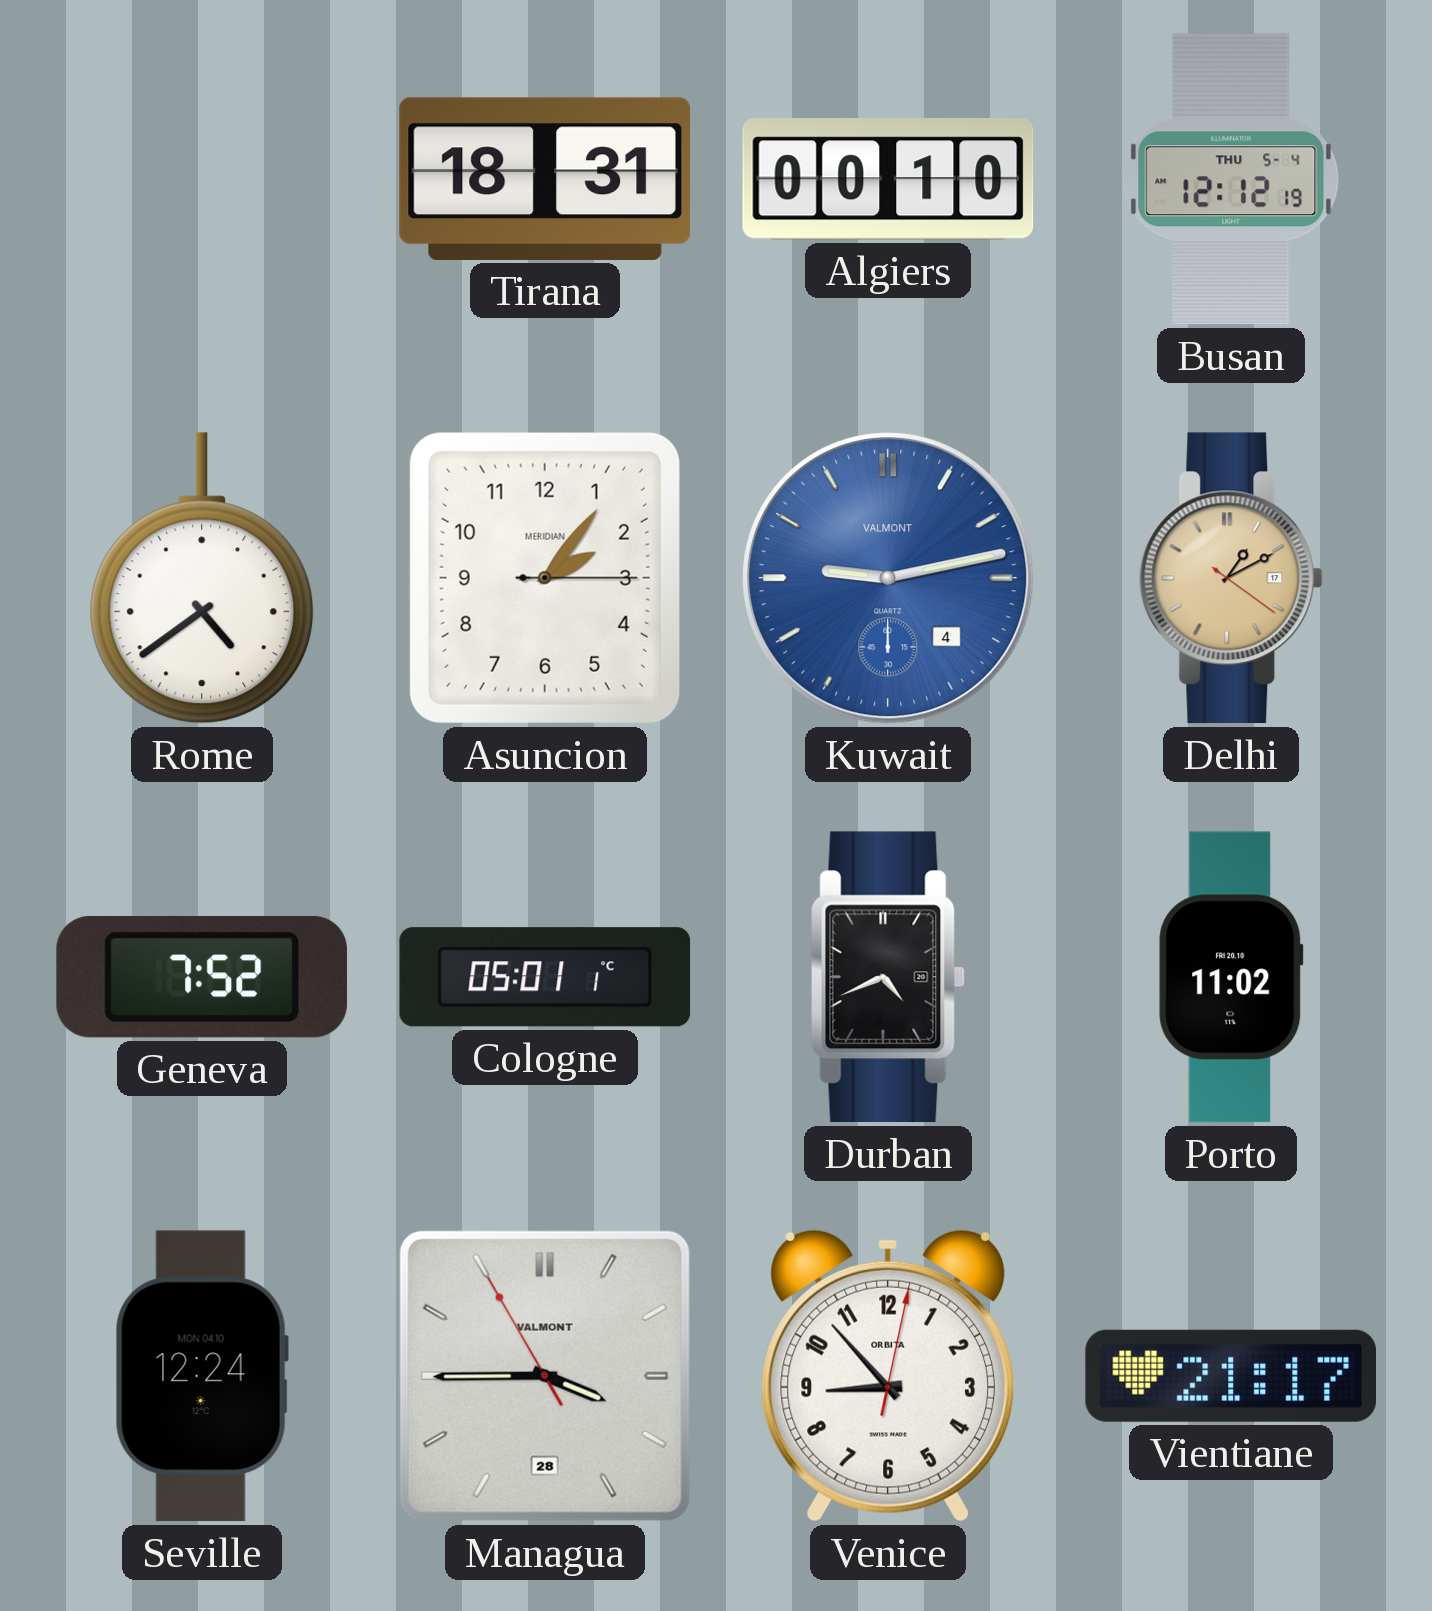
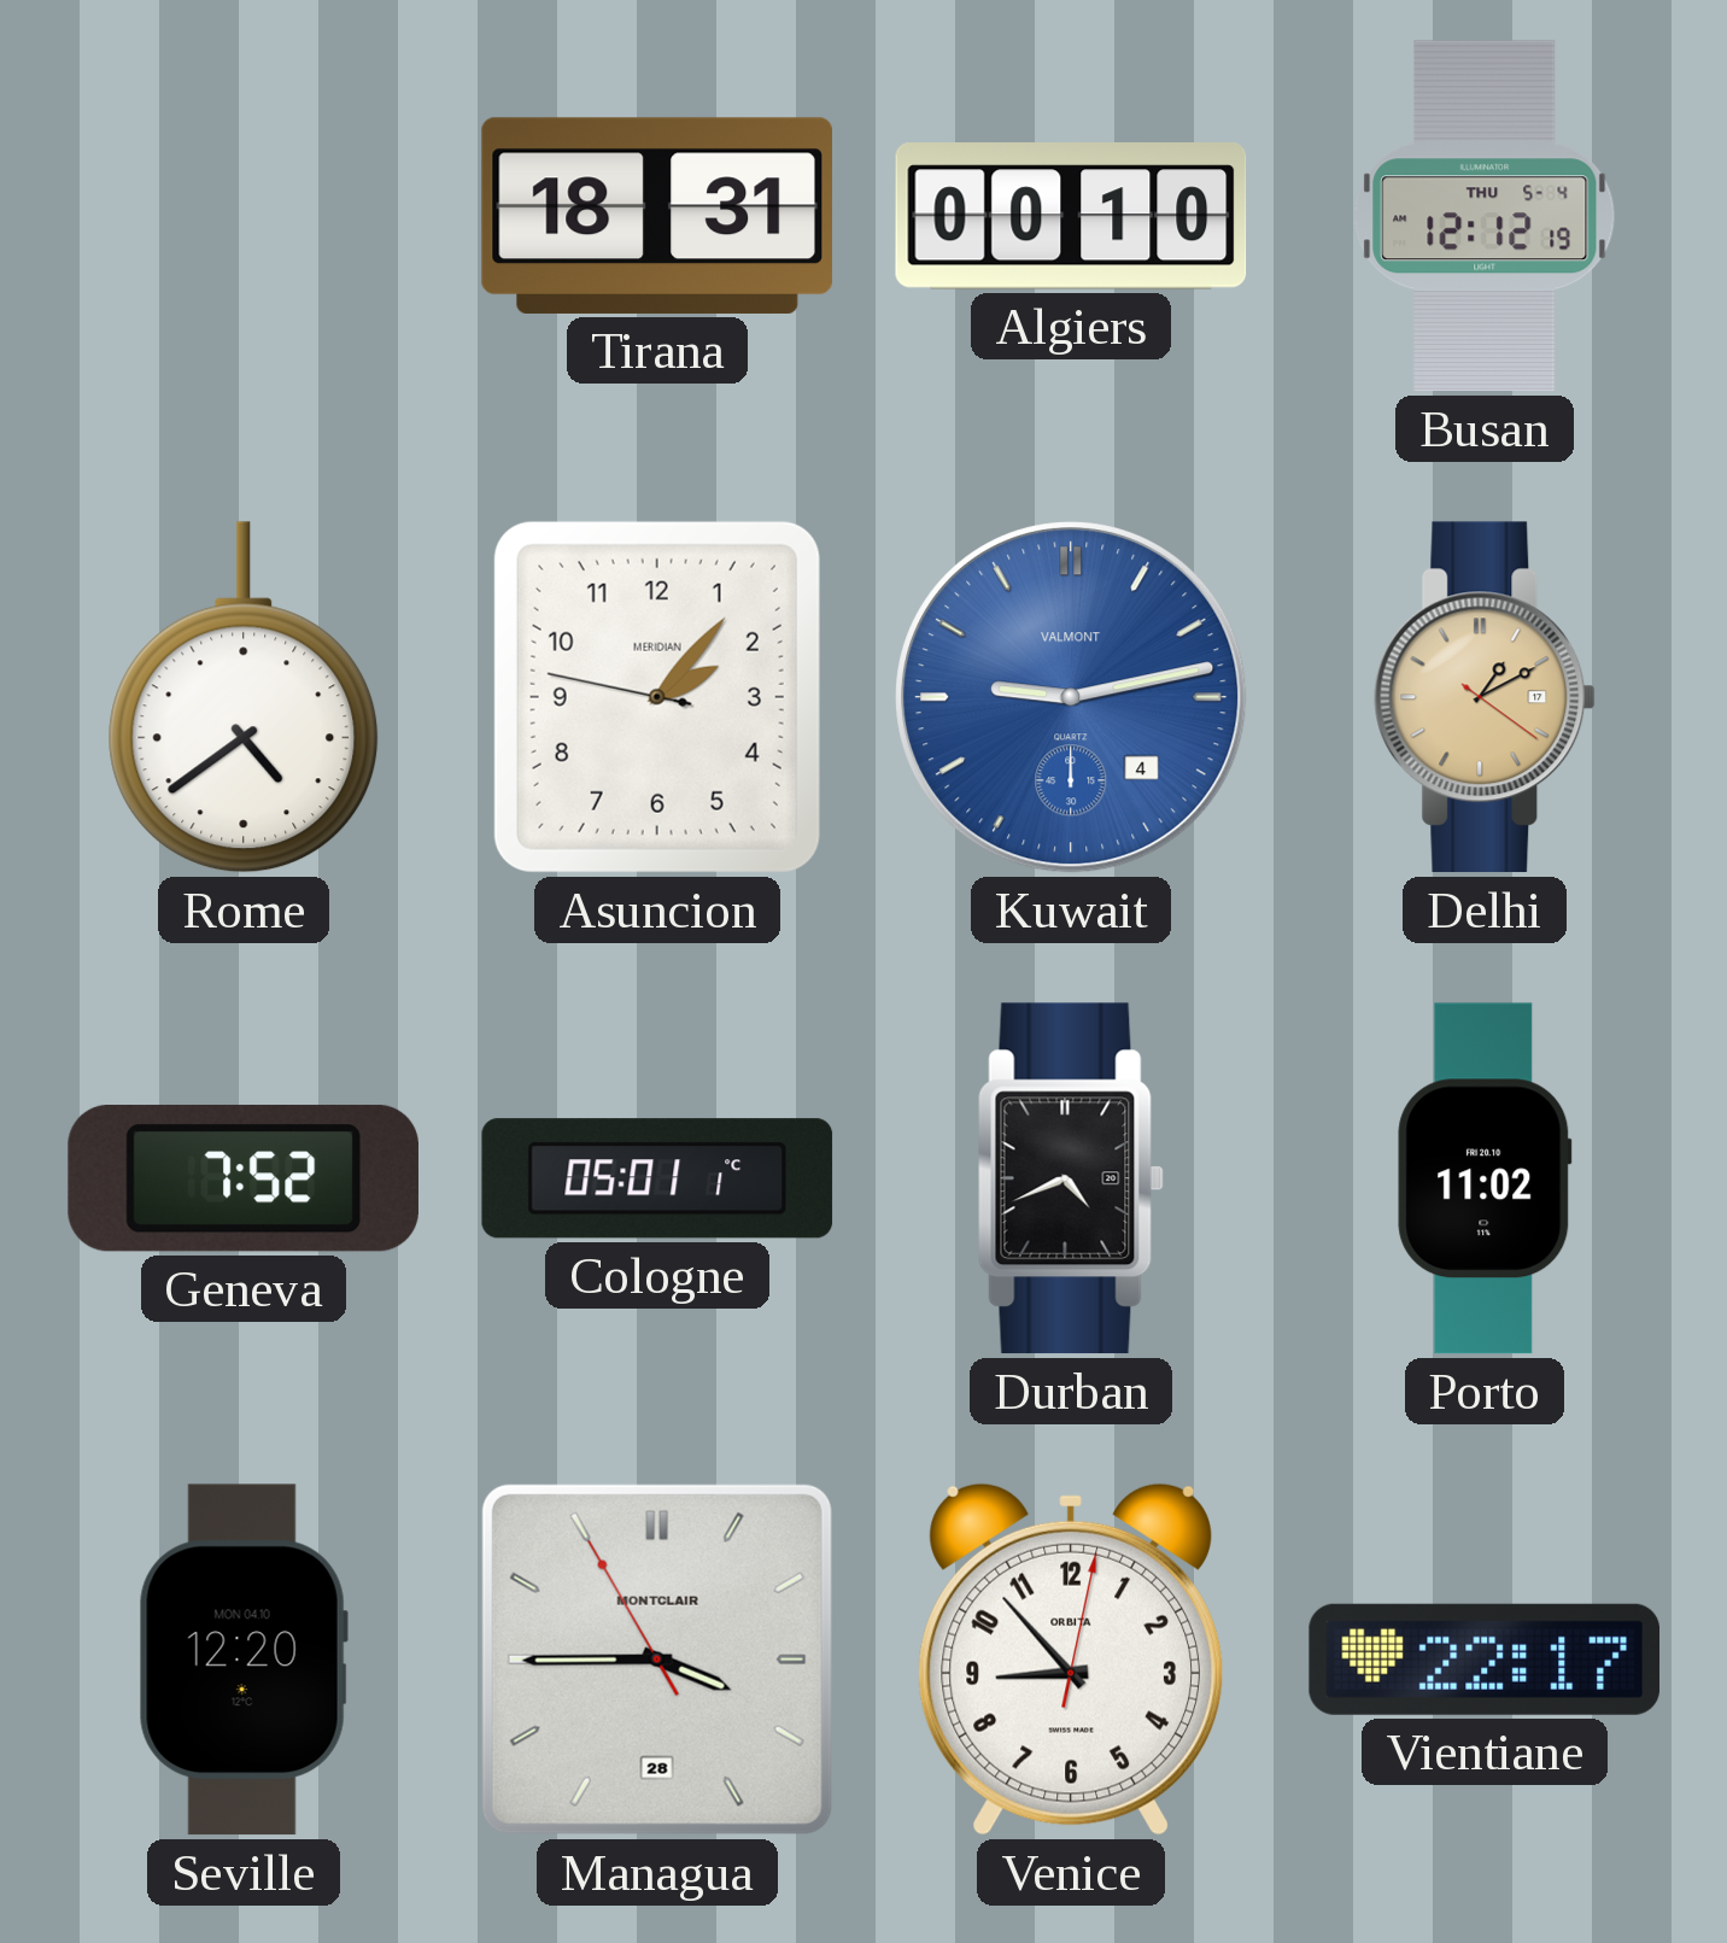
Asuncion: 2:06:15 -> 2:06:47 (657, 697)
Seville: 12:24 -> 12:20 (244, 1660)
Managua brand: VALMONT -> MONTCLAIR (657, 1660)
Vientiane: 21:17 -> 22:17 (1483, 1660)
